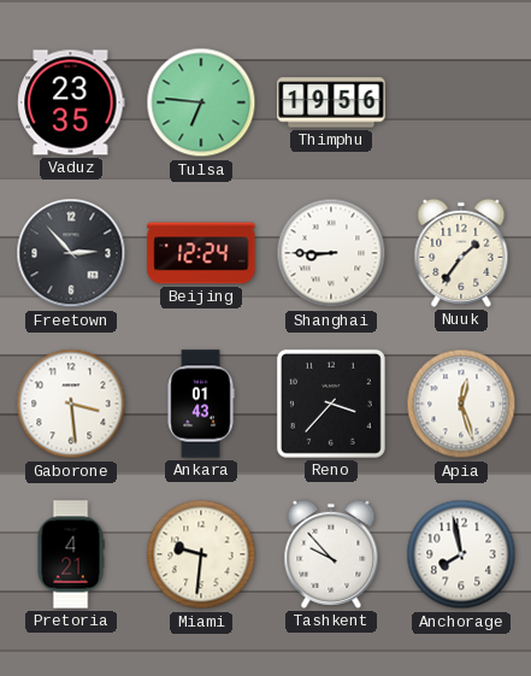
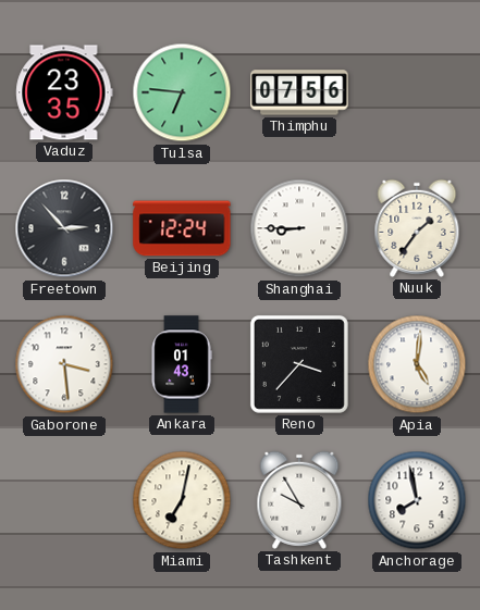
Thimphu: 19:56 -> 07:56 (299, 92)
Apia: 12:27 -> 5:01 (417, 364)
Pretoria: 4:21 -> none (71, 554)
Miami: 9:31 -> 7:02 (182, 500)
Tashkent: 9:53 -> 9:55 (299, 500)
